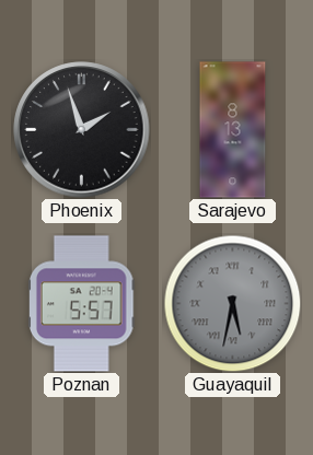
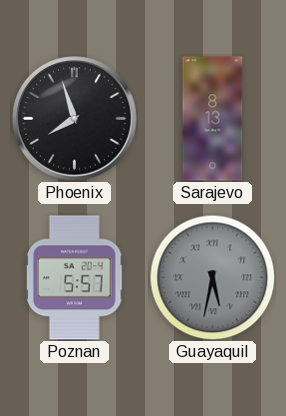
Phoenix: 1:57 -> 7:57 (75, 119)
